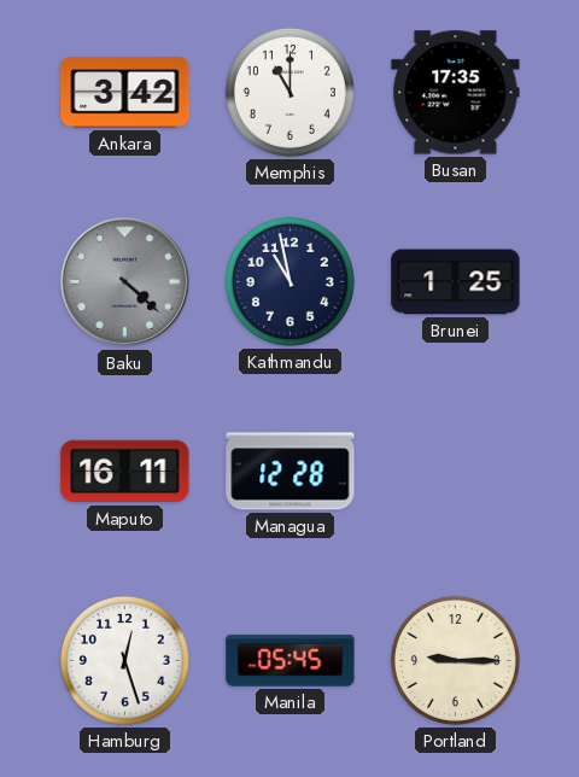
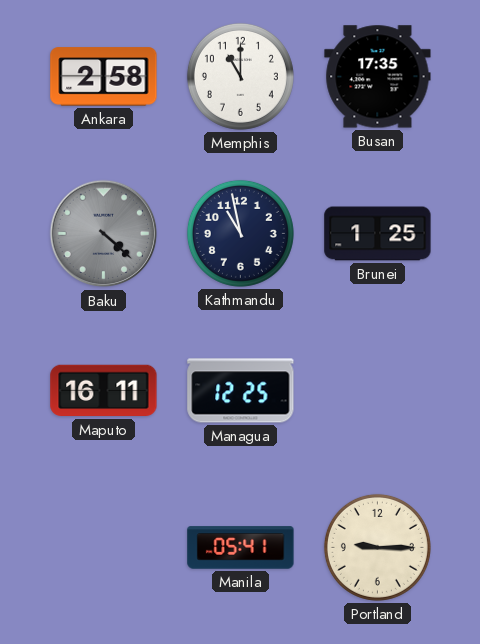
Ankara: 3:42 -> 2:58 (104, 77)
Managua: 12:28 -> 12:25 (241, 391)
Hamburg: 12:27 -> none (124, 660)
Manila: 05:45 -> 05:41 (241, 548)
